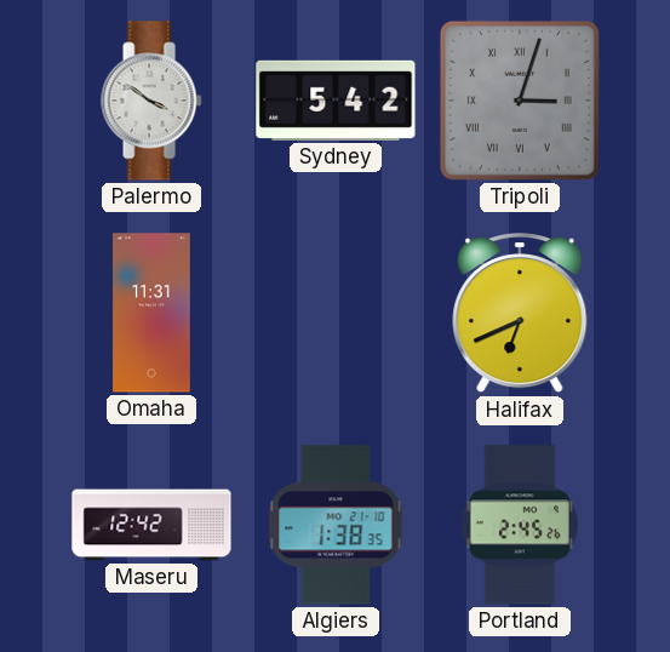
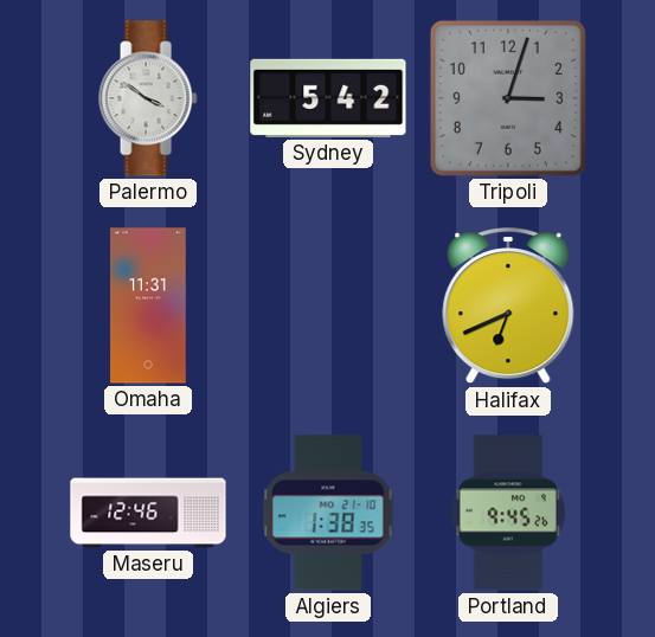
Tripoli numerals: Roman -> Arabic (508, 98)
Maseru: 12:42 -> 12:46 (148, 513)
Portland: 2:45 -> 9:45 (508, 513)
